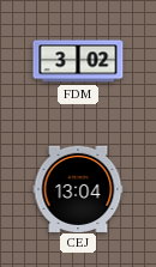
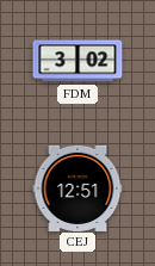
CEJ: 13:04 -> 12:51 (77, 187)
